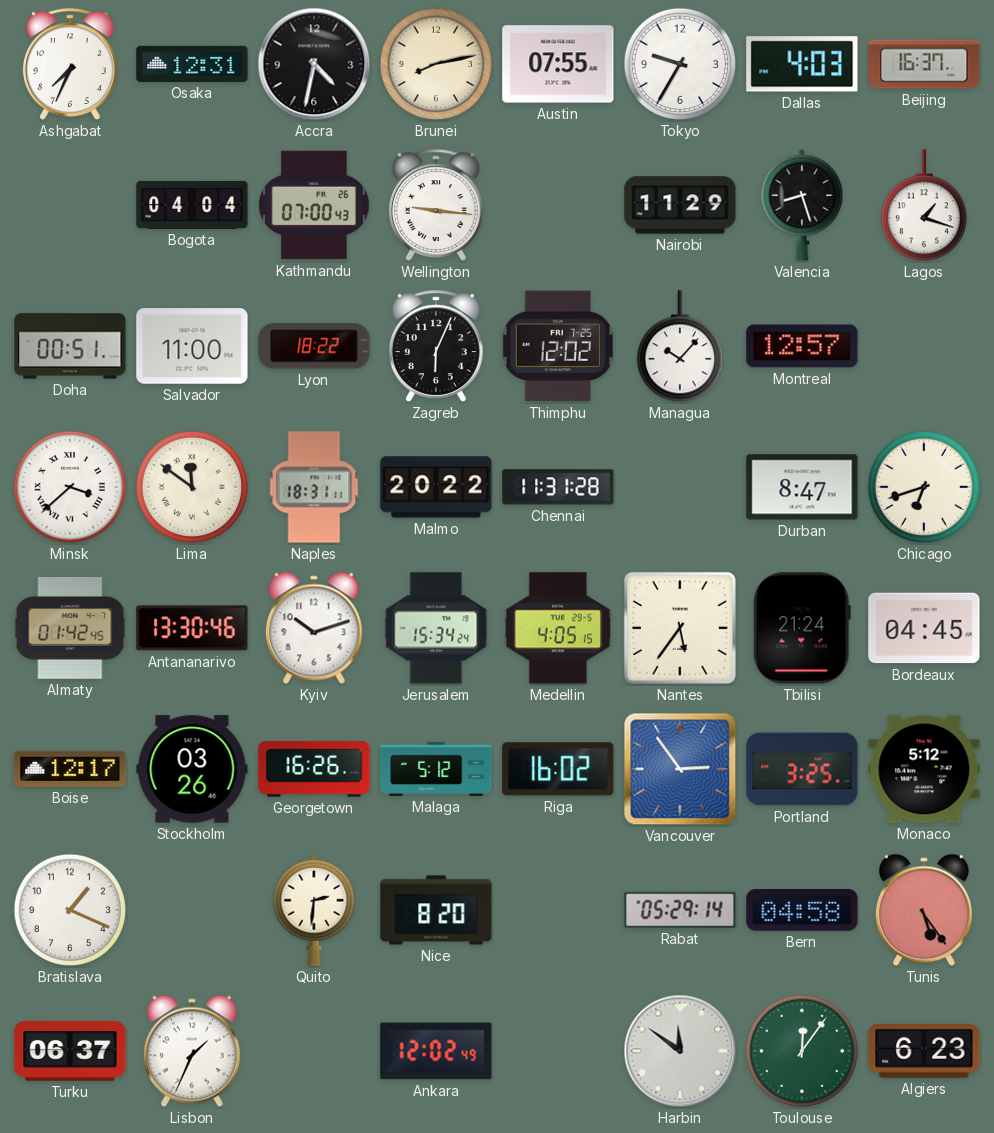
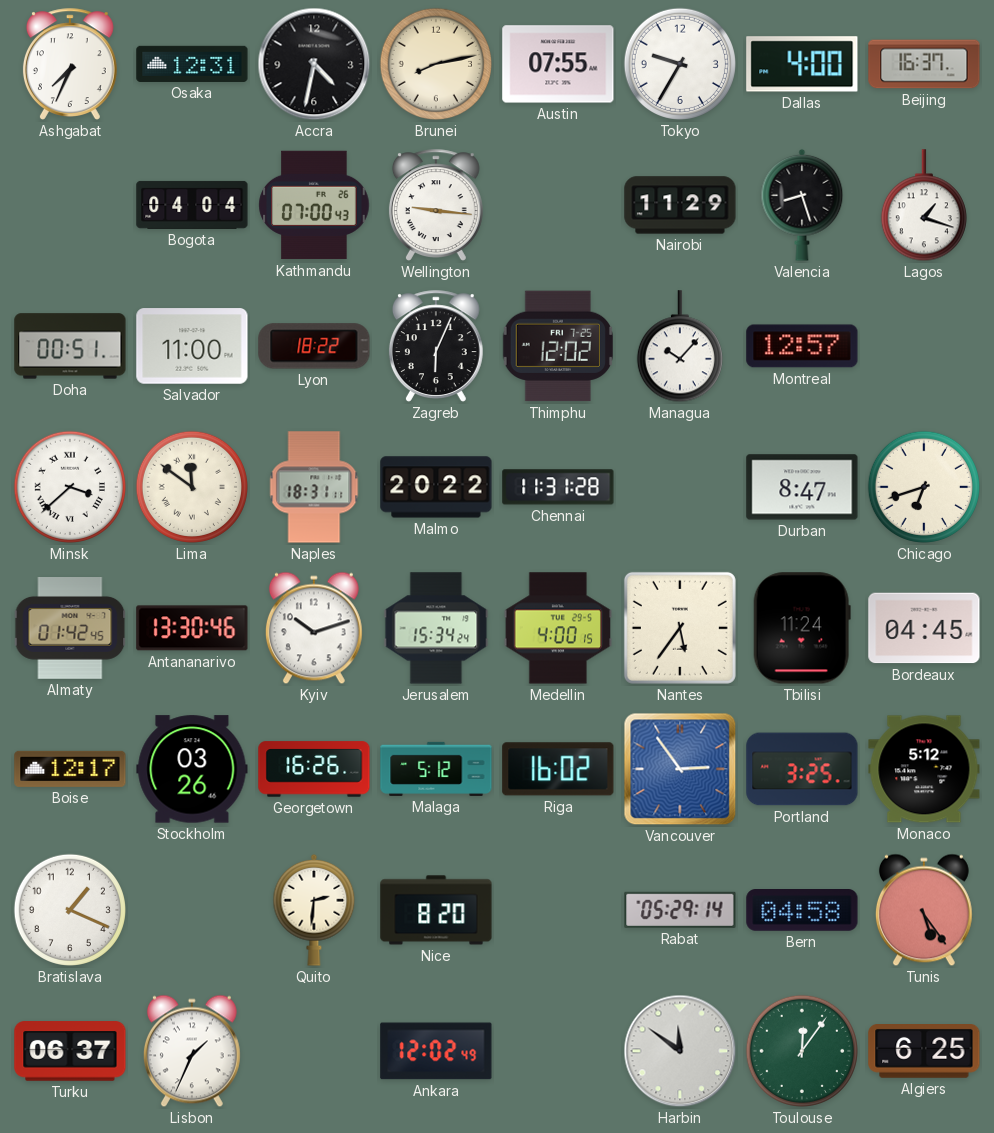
Dallas: 4:03 -> 4:00 (802, 64)
Medellin: 4:05 -> 4:00 (558, 628)
Tbilisi: 21:24 -> 11:24 (802, 628)
Algiers: 6:23 -> 6:25 (924, 1052)
